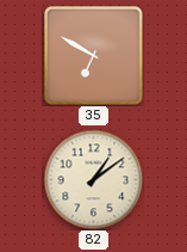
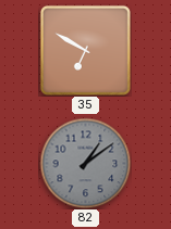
82 dial: cream -> grey (85, 163)
